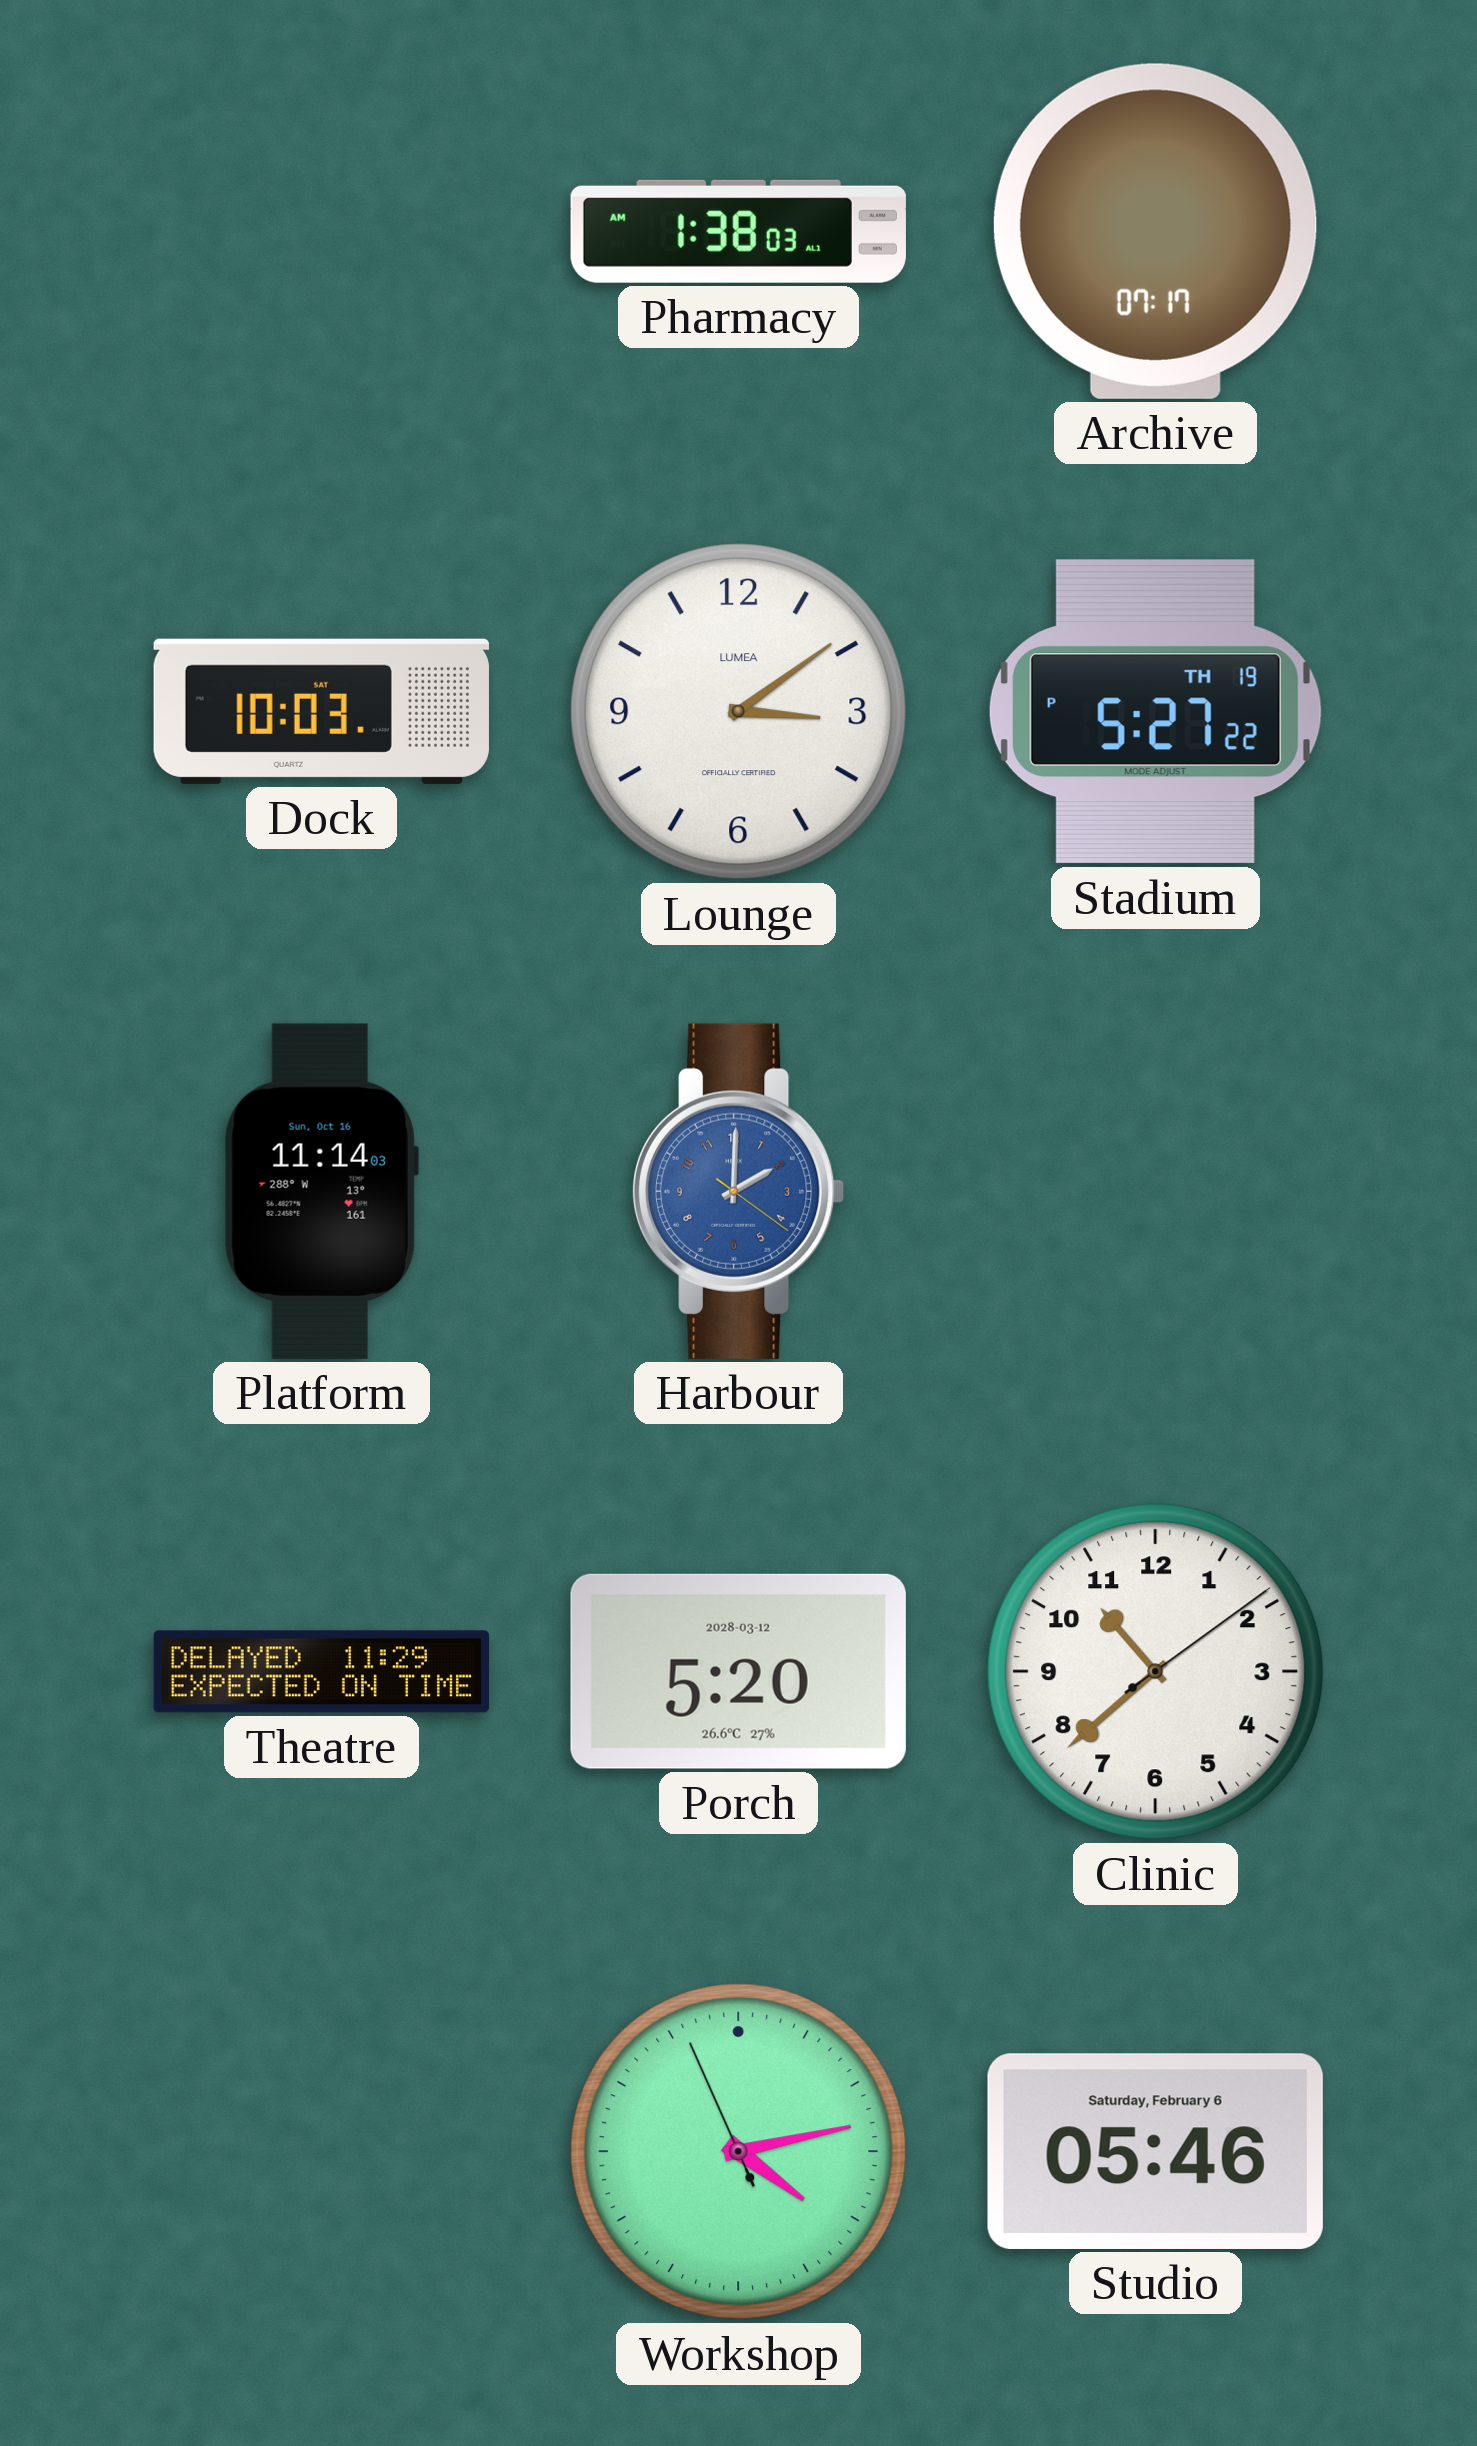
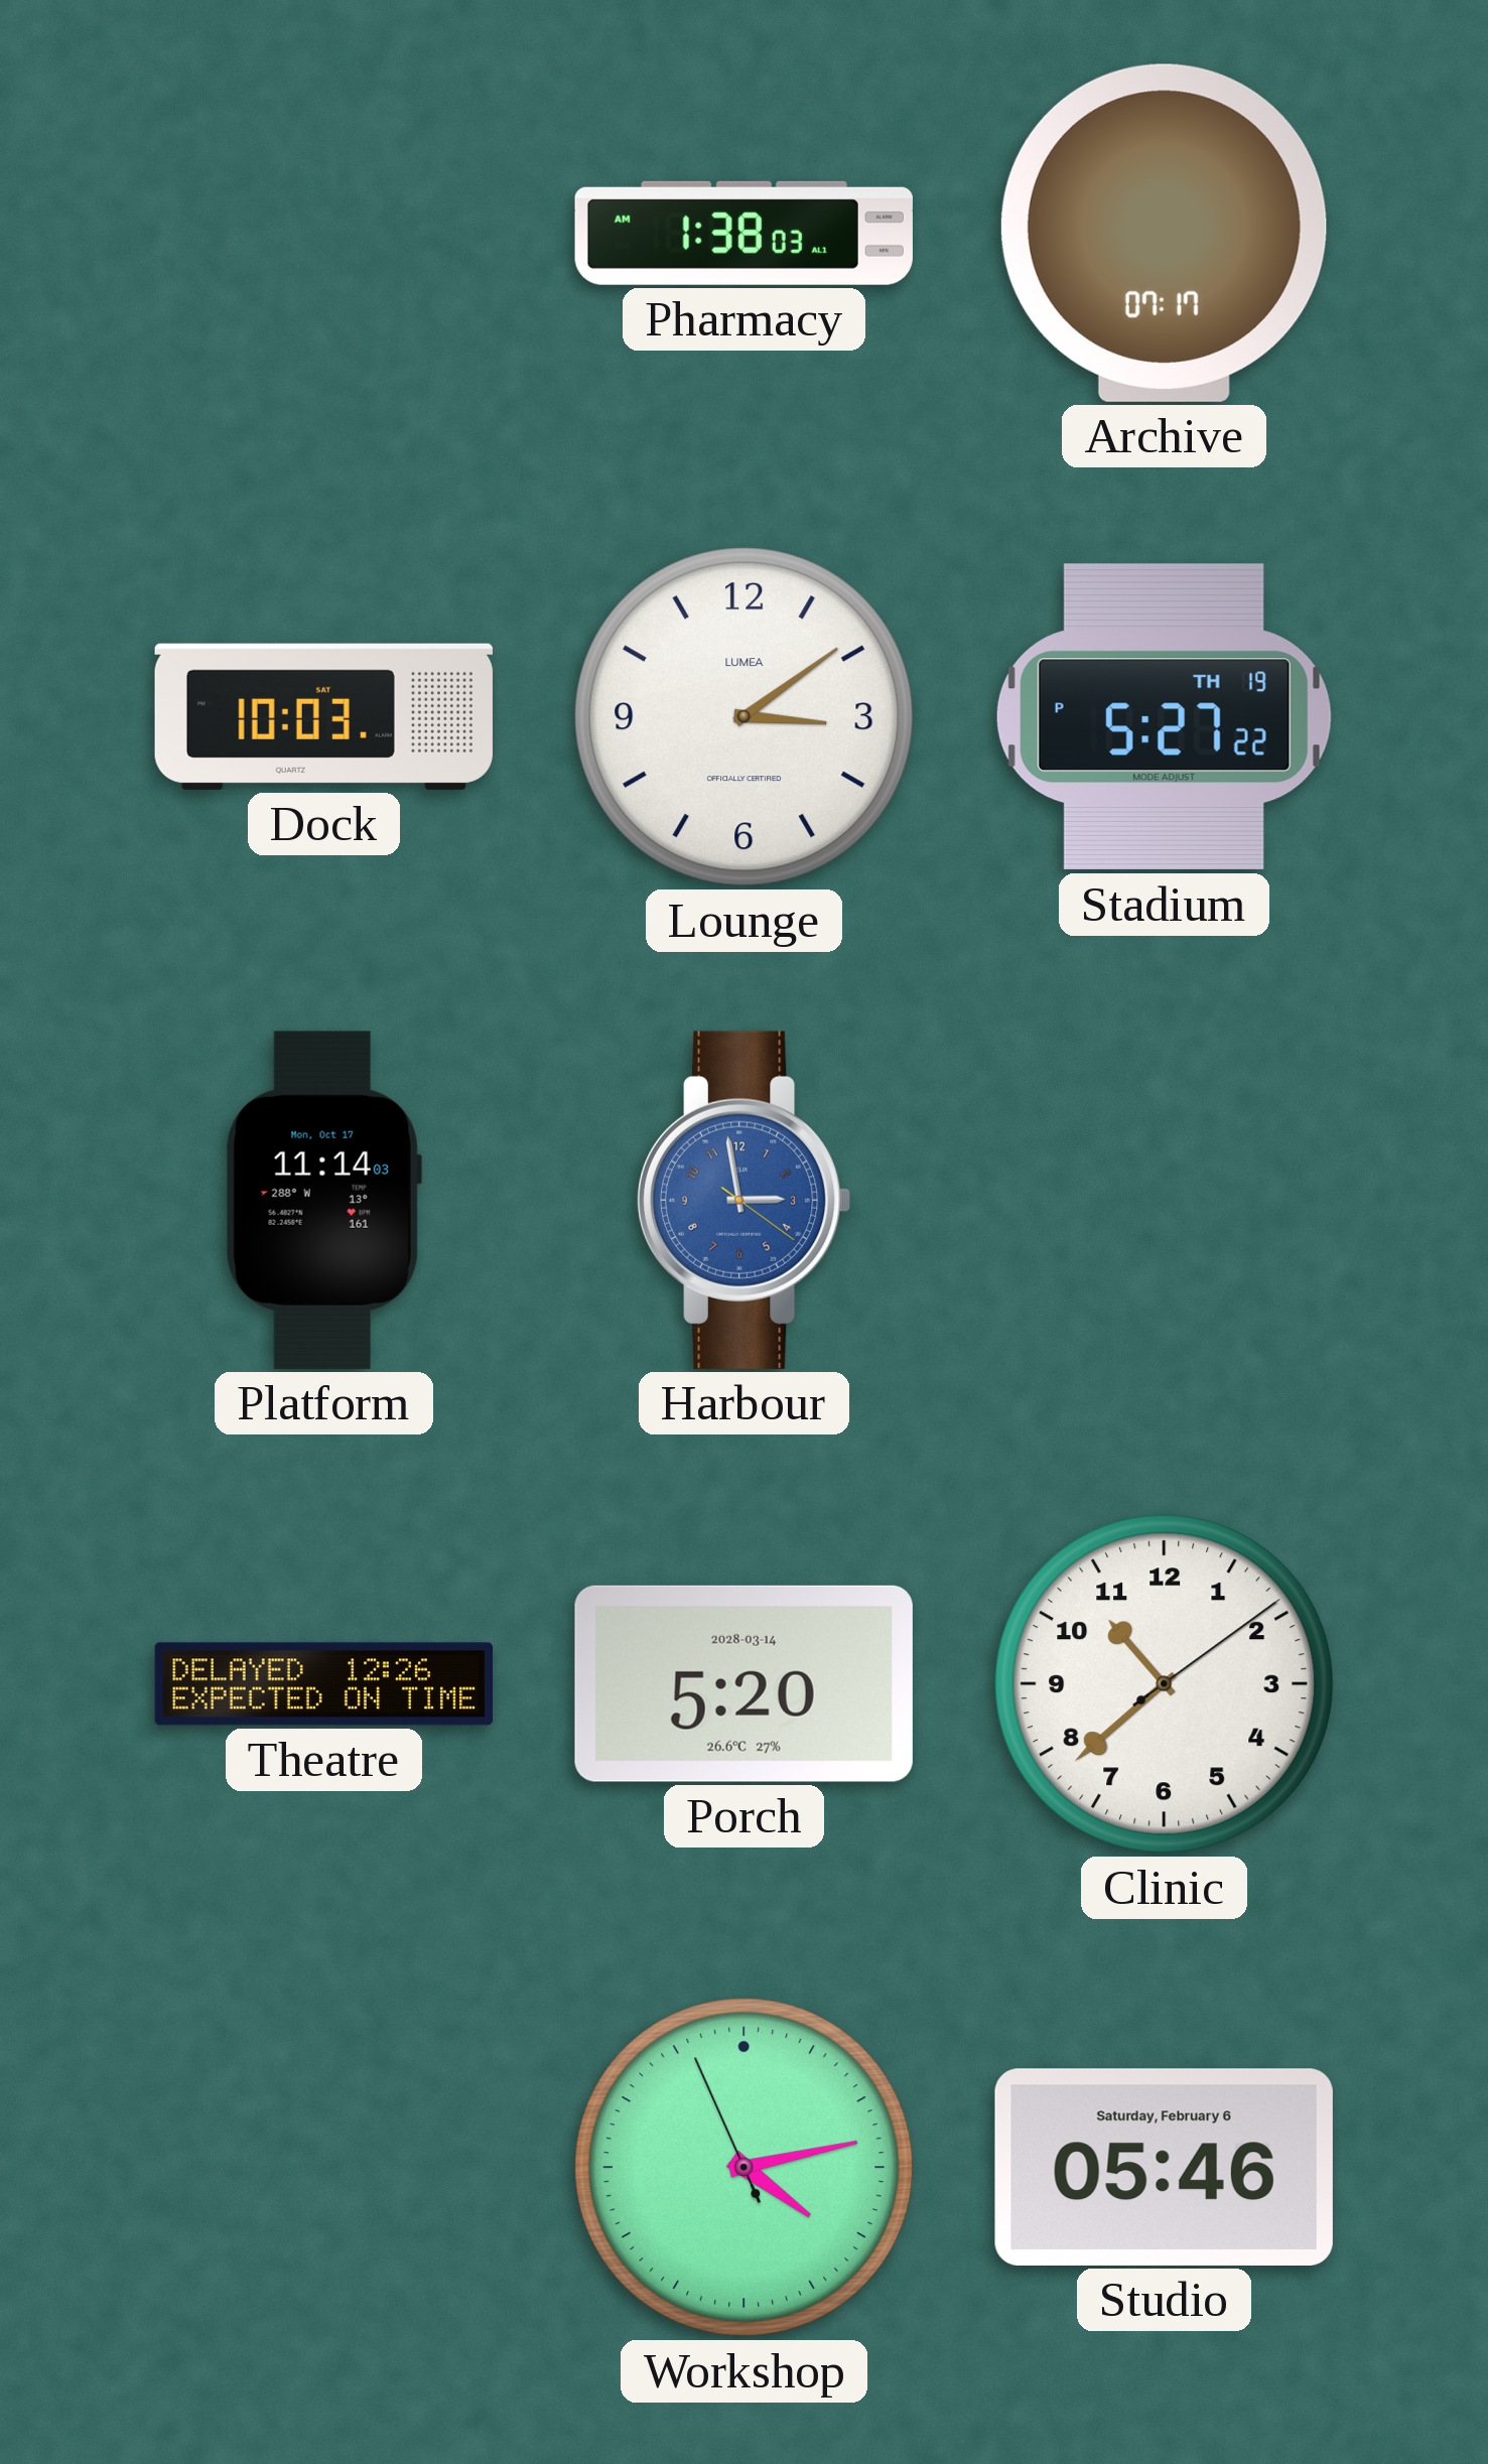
Platform date: Sun, Oct 16 -> Mon, Oct 17 (323, 1200)
Harbour: 2:00 -> 2:58 (743, 1200)
Theatre: 11:29 -> 12:26 (323, 1684)
Porch date: 2028-03-12 -> 2028-03-14 (743, 1683)
